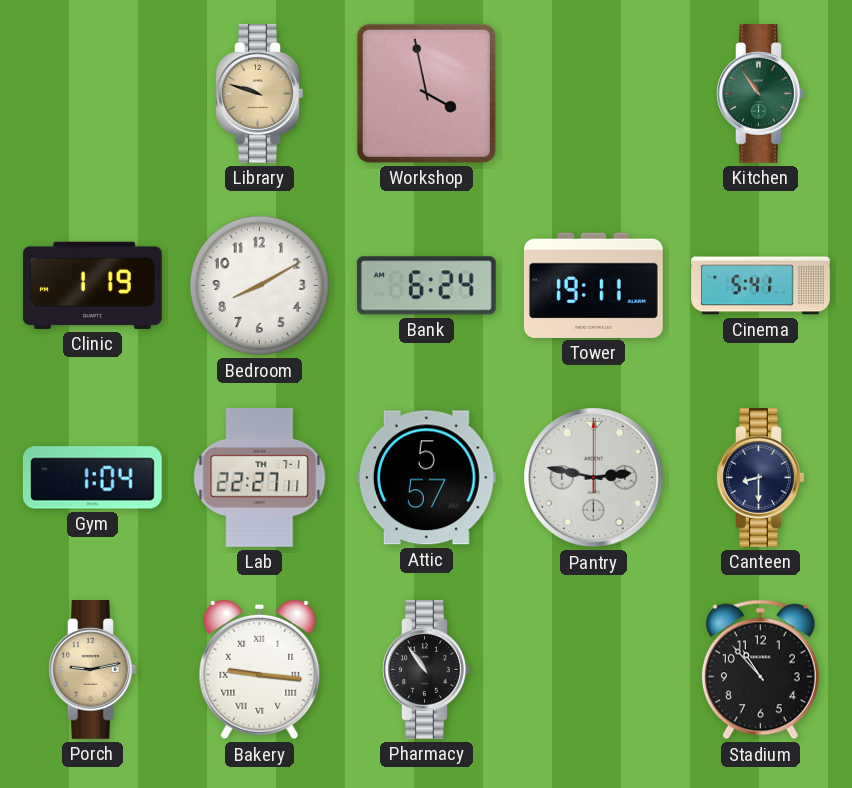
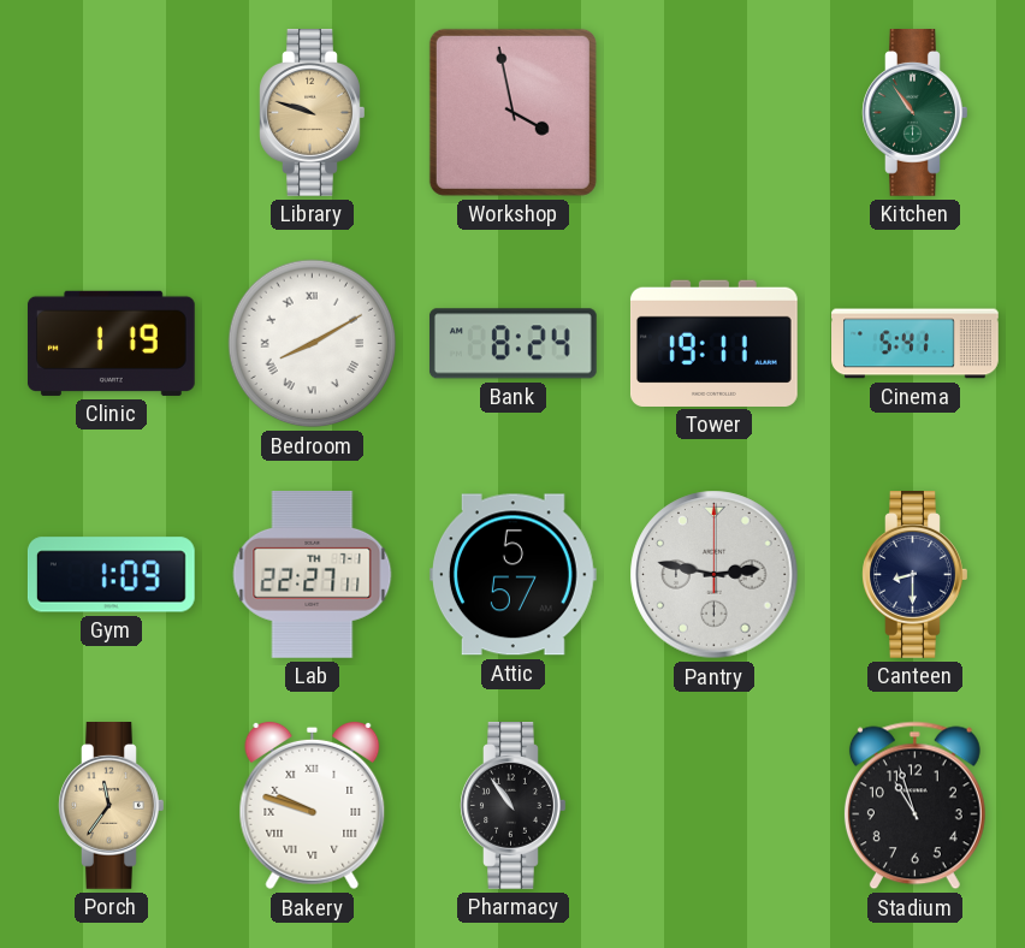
Bedroom numerals: Arabic -> Roman (313, 344)
Bank: 6:24 -> 8:24 (512, 344)
Gym: 1:04 -> 1:09 (111, 575)
Porch: 9:13 -> 11:36 (112, 806)
Bakery: 9:16 -> 9:48 (313, 806)
Stadium: 10:53 -> 10:57 (914, 806)
